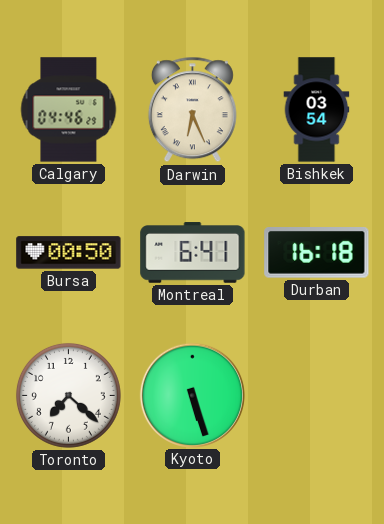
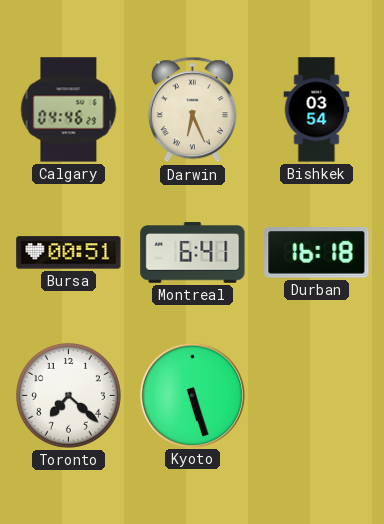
Bursa: 00:50 -> 00:51 (69, 253)
